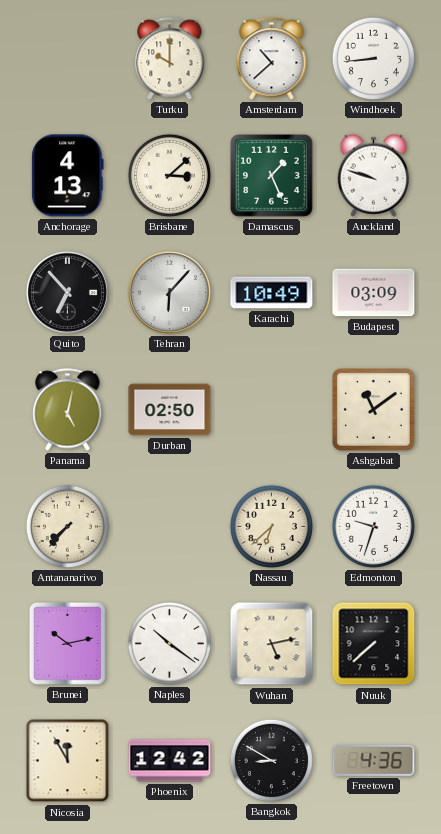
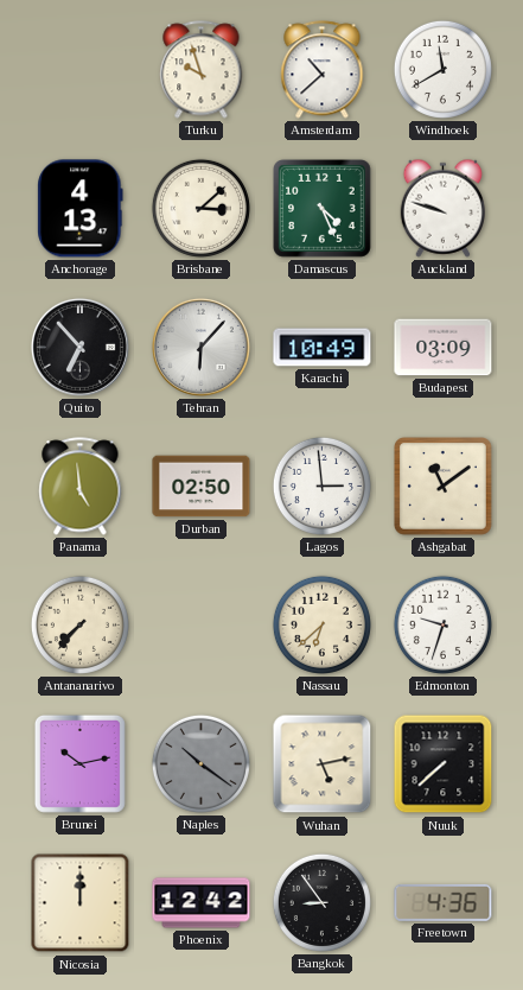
Turku: 10:00 -> 9:57 (202, 70)
Windhoek: 8:44 -> 11:40 (442, 69)
Damascus: 1:26 -> 4:26 (323, 209)
Panama: 5:02 -> 4:59 (81, 487)
Lagos: none -> 2:59 (321, 486)
Naples dial: white -> grey (200, 763)
Nicosia: 11:55 -> 12:00 (81, 903)
Bangkok: 8:50 -> 8:54 (321, 902)
